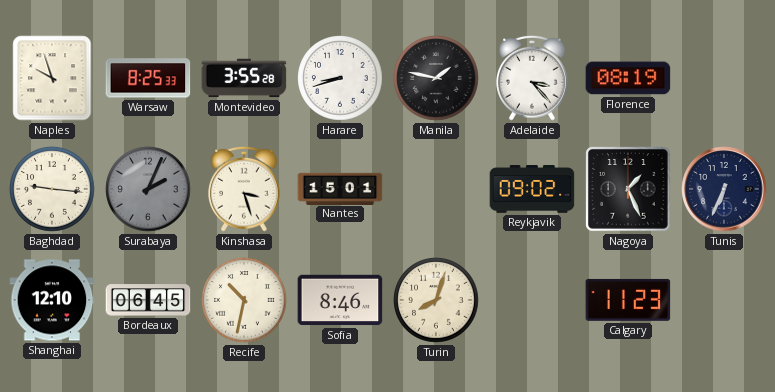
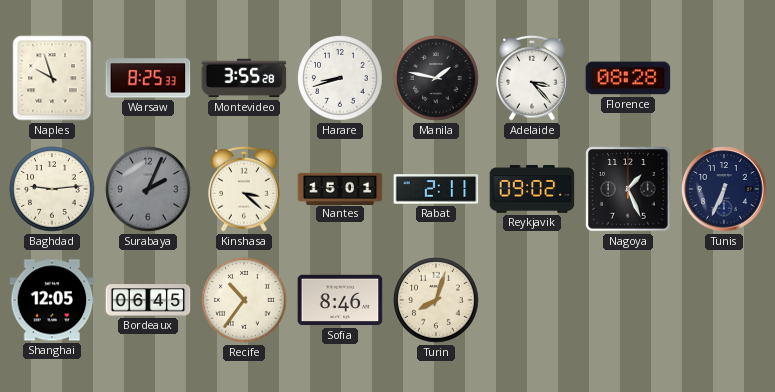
Florence: 08:19 -> 08:28 (628, 78)
Baghdad: 9:16 -> 9:14 (52, 189)
Kinshasa: 3:27 -> 3:22 (244, 189)
Rabat: none -> 2:11 (436, 189)
Shanghai: 12:10 -> 12:05 (52, 300)
Recife: 10:32 -> 10:36 (244, 300)
Calgary: 11:23 -> none (628, 300)
